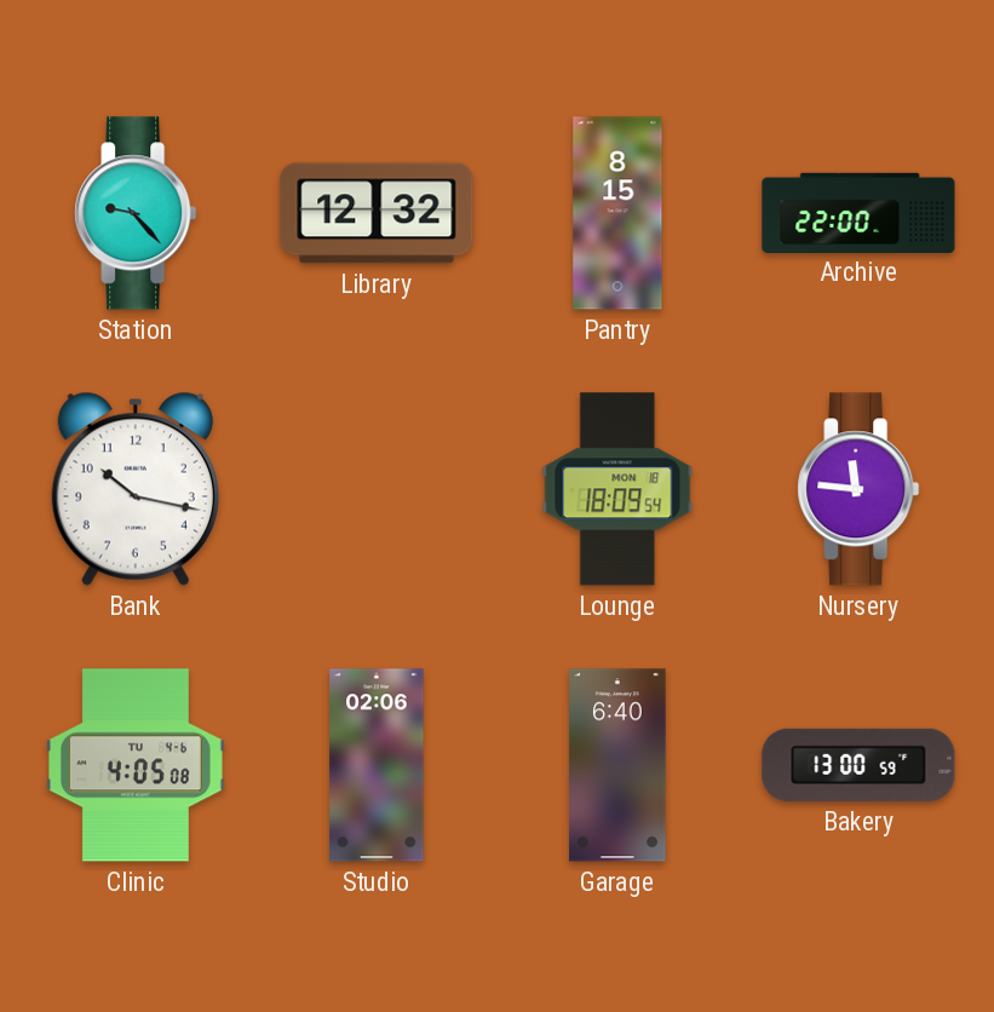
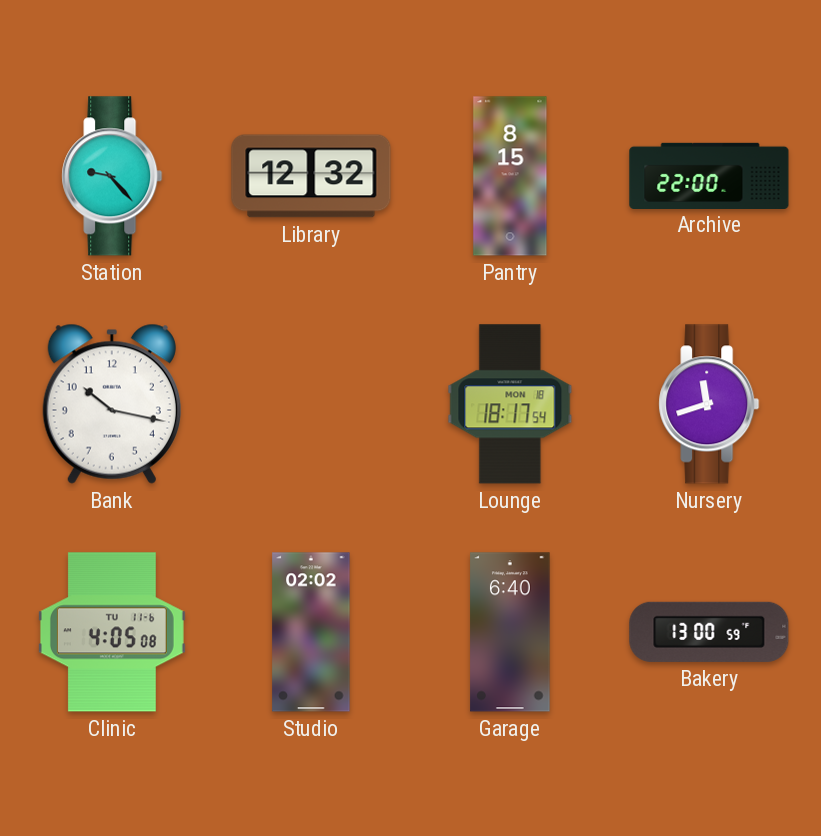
Lounge: 18:09 -> 18:17 (510, 404)
Nursery: 11:46 -> 11:42 (709, 404)
Clinic date: TU 4-6 -> TU 11-6 (112, 632)
Studio: 02:06 -> 02:02 (311, 632)
